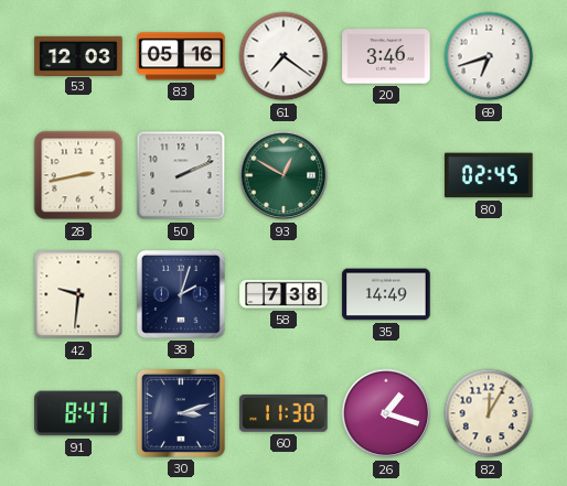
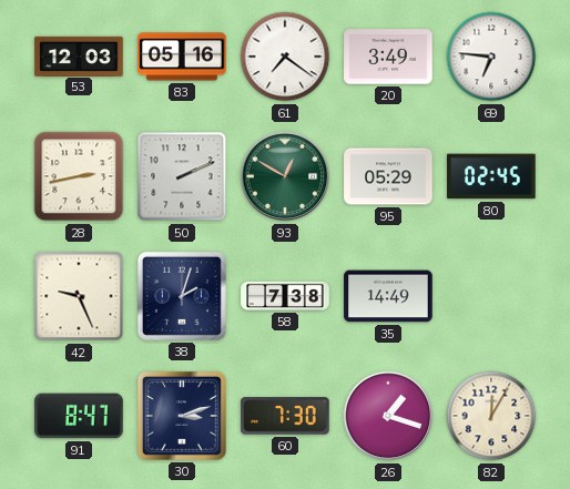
20: 3:46 -> 3:49 (388, 57)
69: 6:42 -> 6:46 (491, 57)
95: none -> 05:29 (388, 176)
42: 9:31 -> 9:26 (79, 296)
60: 11:30 -> 7:30 (285, 416)
